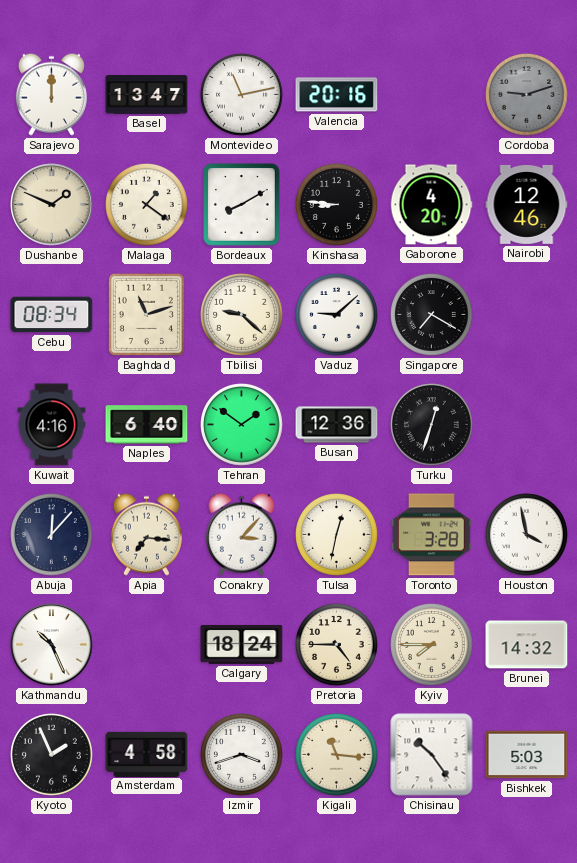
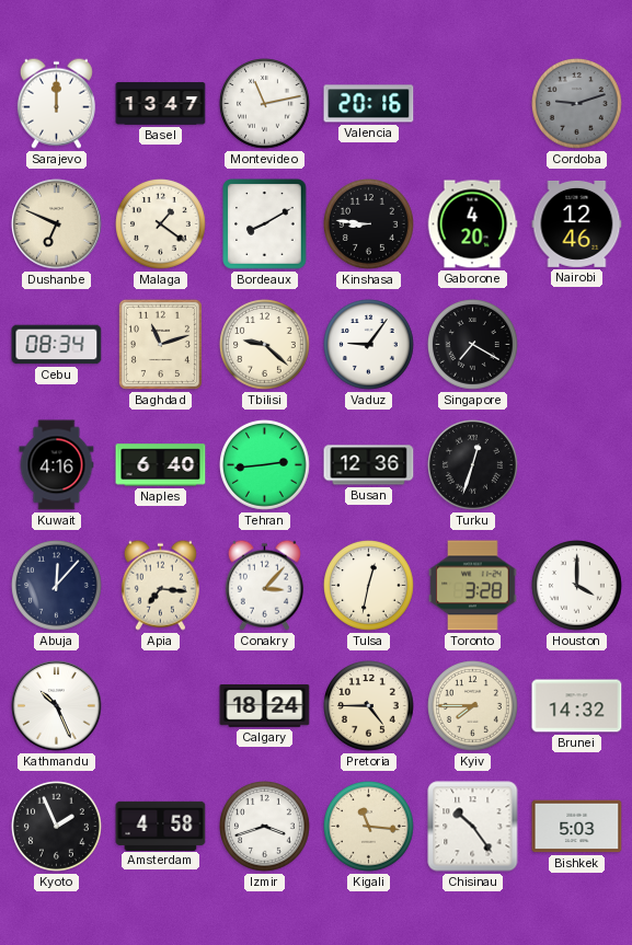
Dushanbe: 1:49 -> 6:49 (57, 224)
Vaduz: 9:08 -> 9:06 (369, 345)
Tehran: 1:51 -> 2:44 (265, 465)
Houston: 3:58 -> 4:00 (577, 586)
